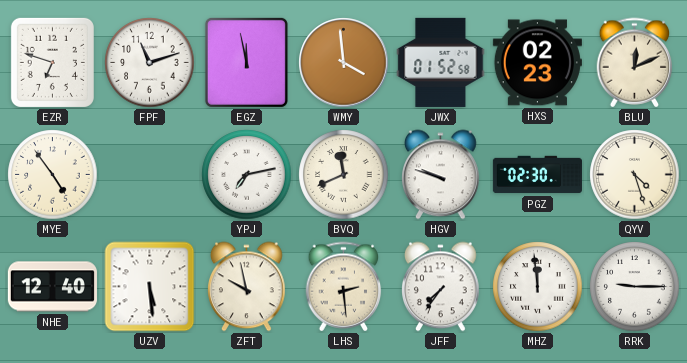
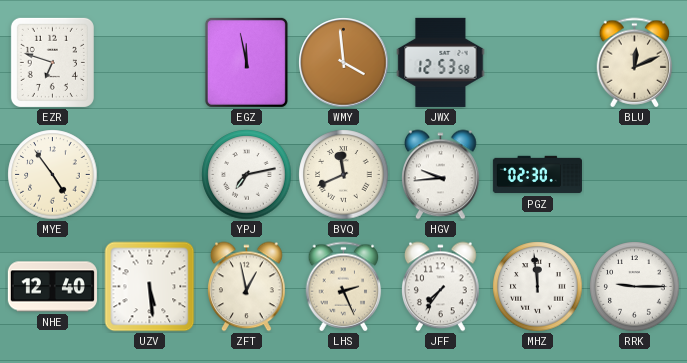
FPF: 11:12 -> none (150, 63)
JWX: 01:52 -> 12:53 (441, 62)
HXS: 02:23 -> none (537, 63)
HGV: 9:48 -> 9:44 (441, 175)
QYV: 4:27 -> none (635, 175)
ZFT: 9:58 -> 12:58 (247, 287)
LHS: 2:29 -> 2:26 (344, 287)
